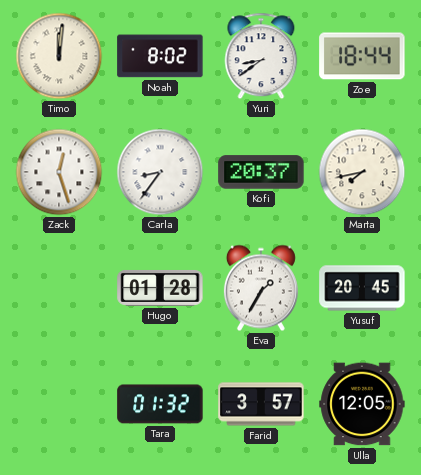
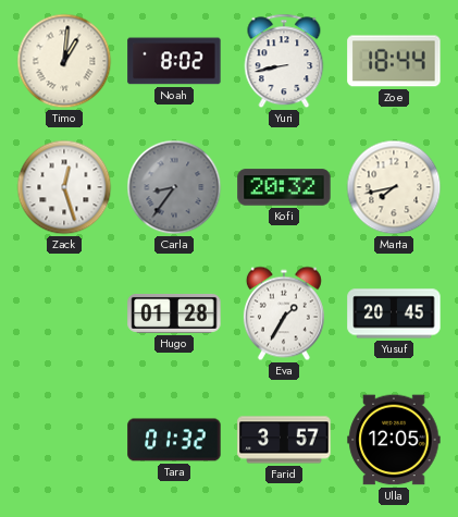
Timo: 12:01 -> 1:01 (64, 61)
Yuri: 8:39 -> 8:43 (284, 61)
Carla dial: white -> grey (174, 187)
Kofi: 20:37 -> 20:32 (284, 187)
